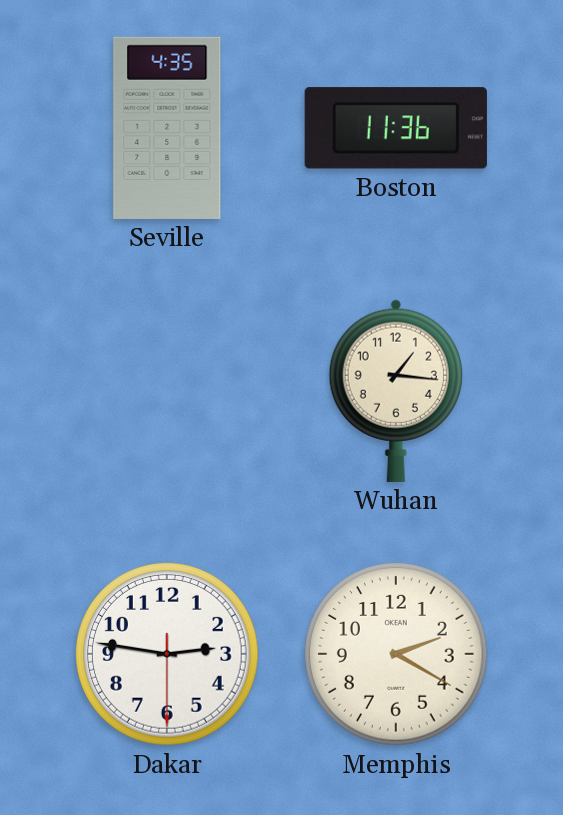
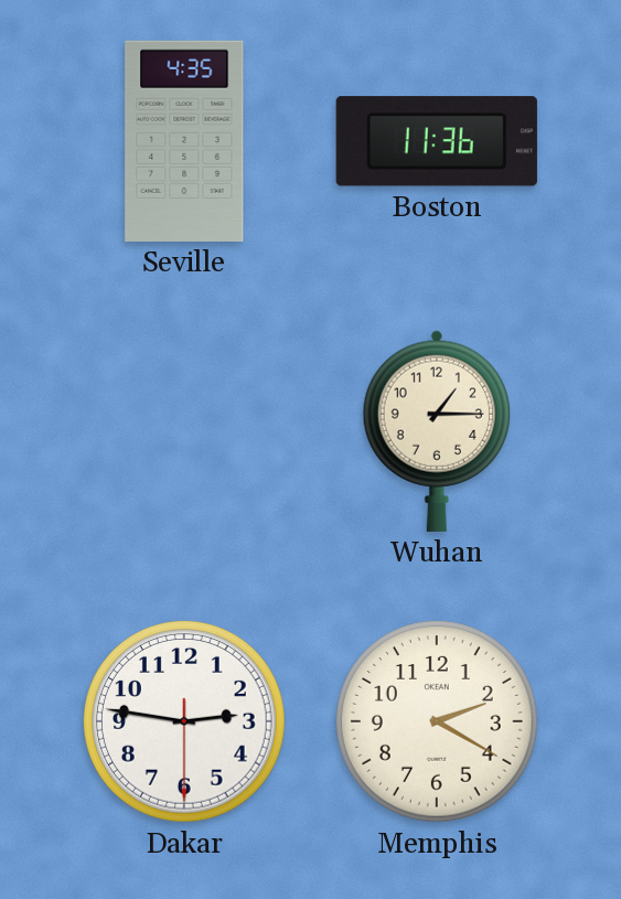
Wuhan: 1:16 -> 1:15 (437, 431)
